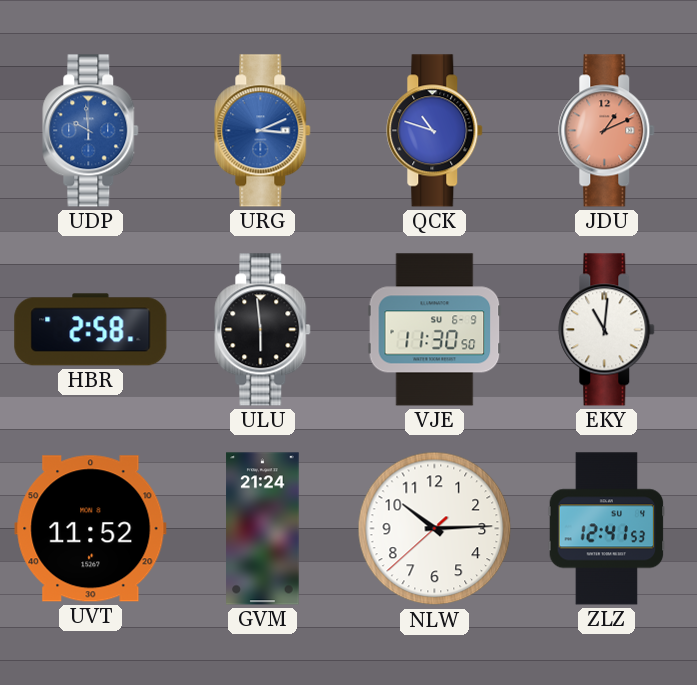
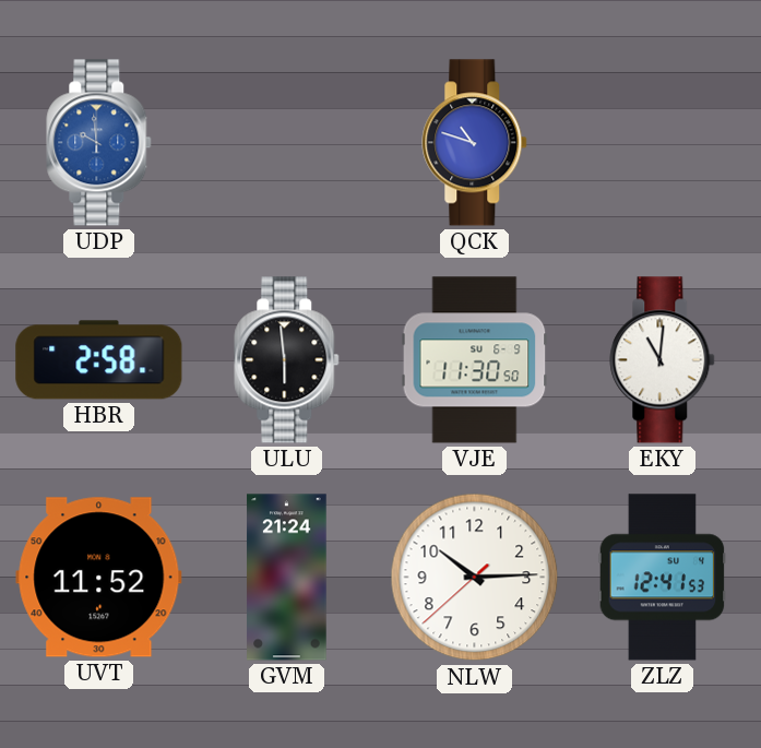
URG: 3:11 -> none (263, 131)
JDU: 1:11 -> none (607, 131)
